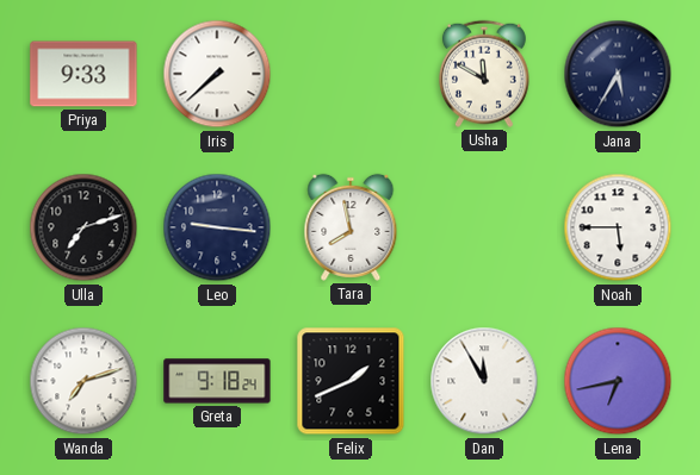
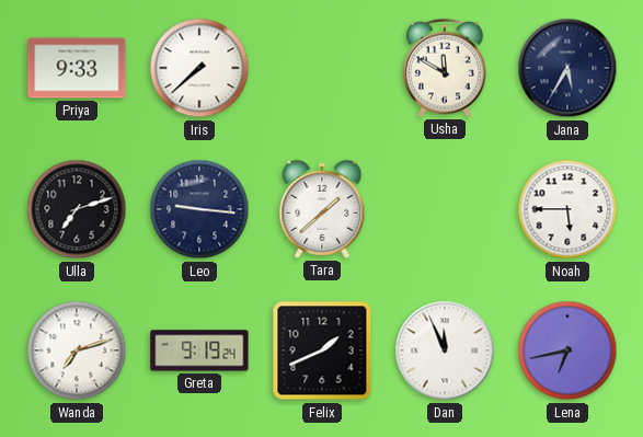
Tara: 7:58 -> 1:38 (322, 209)
Greta: 9:18 -> 9:19 (199, 350)
Dan: 11:55 -> 11:56 (445, 350)
